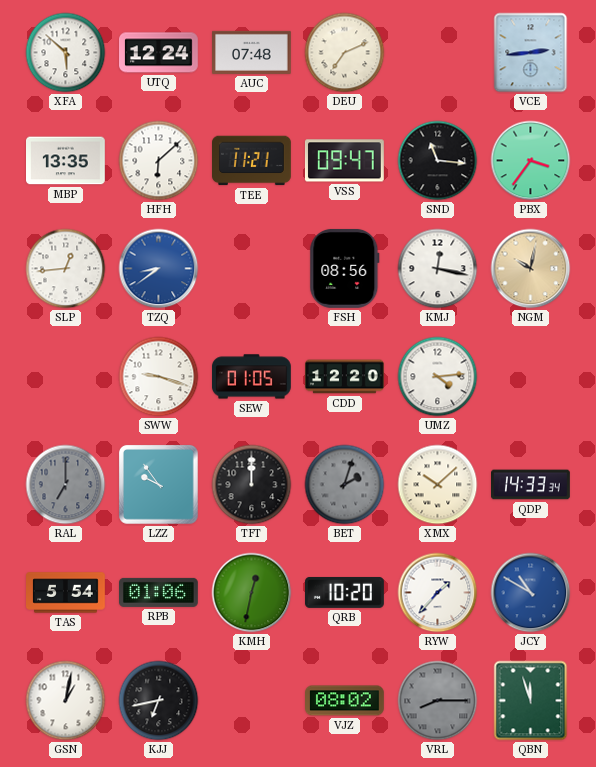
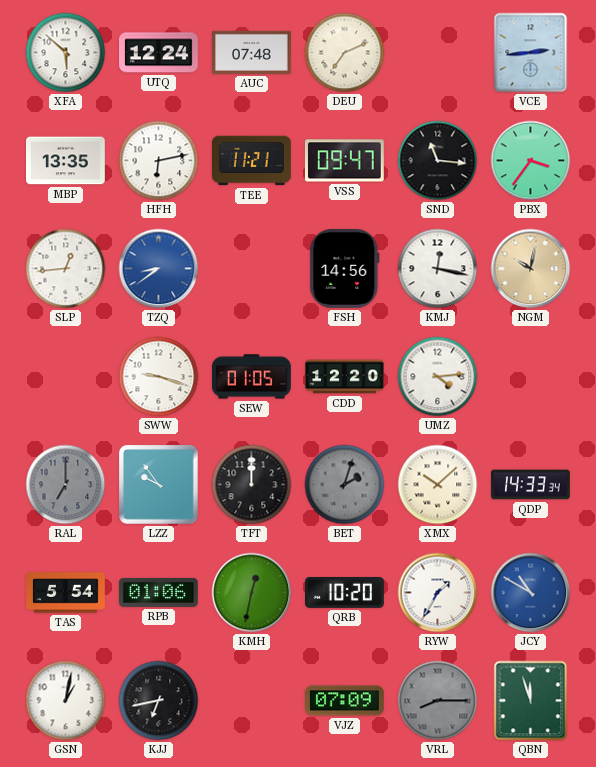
HFH: 6:08 -> 6:13 (159, 161)
FSH: 08:56 -> 14:56 (345, 268)
RYW: 1:37 -> 1:35 (438, 593)
VJZ: 08:02 -> 07:09 (345, 701)
